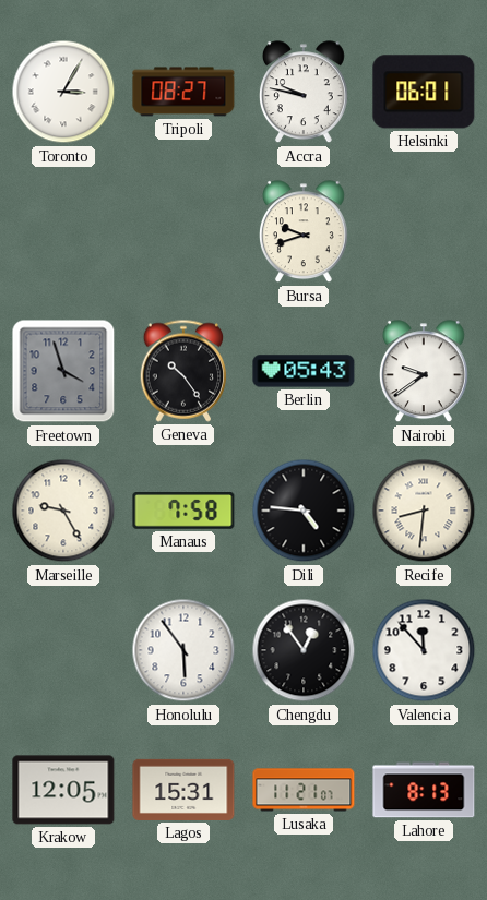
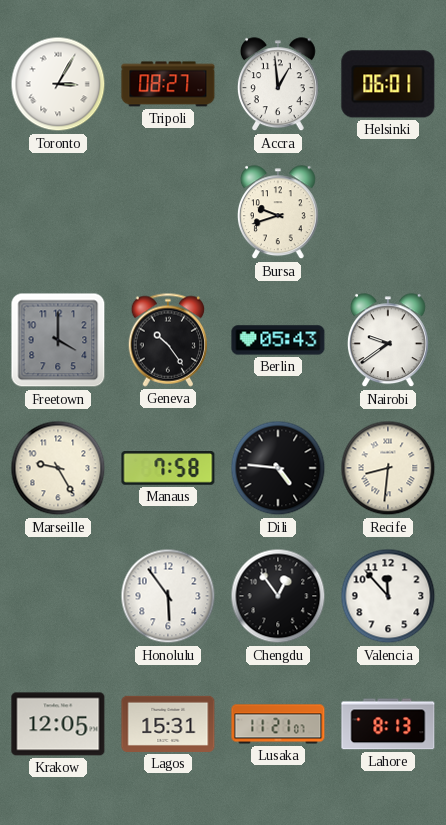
Accra: 9:47 -> 12:59 (278, 85)
Freetown: 3:57 -> 4:00 (58, 340)
